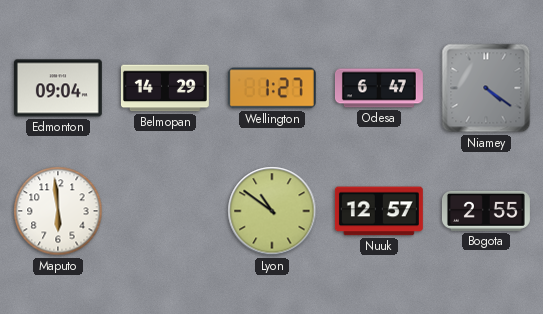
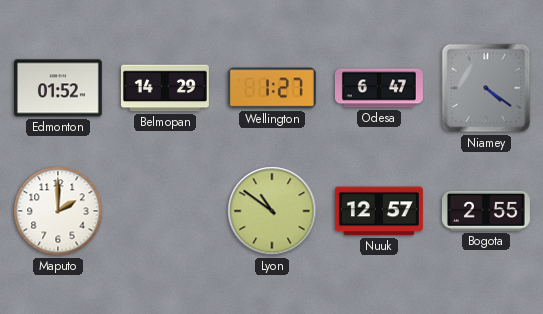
Edmonton: 09:04 -> 01:52 (58, 88)
Maputo: 5:59 -> 2:00 (58, 211)
